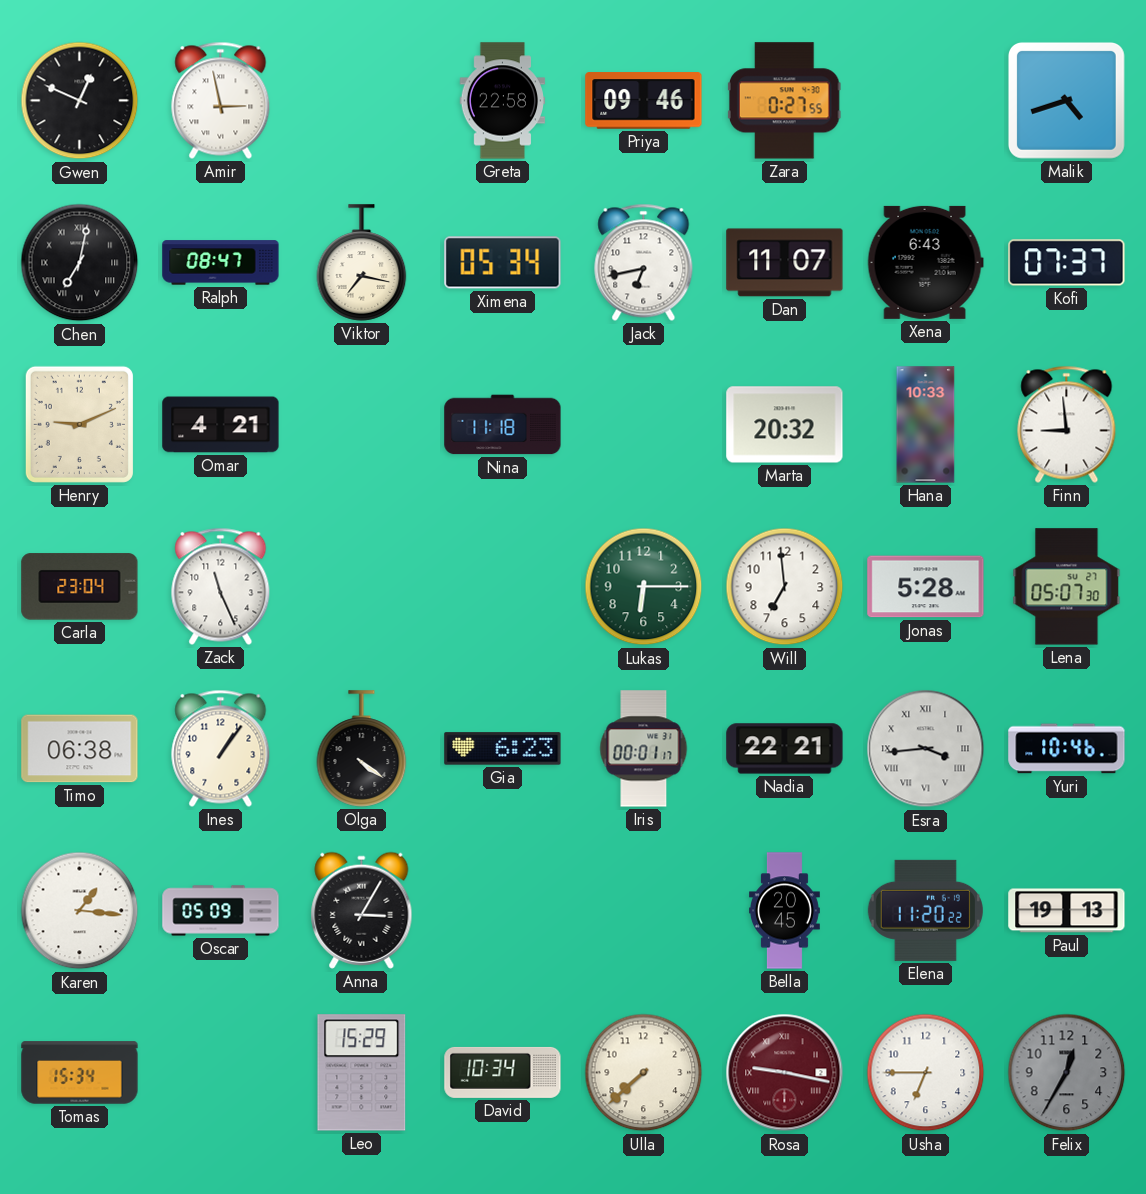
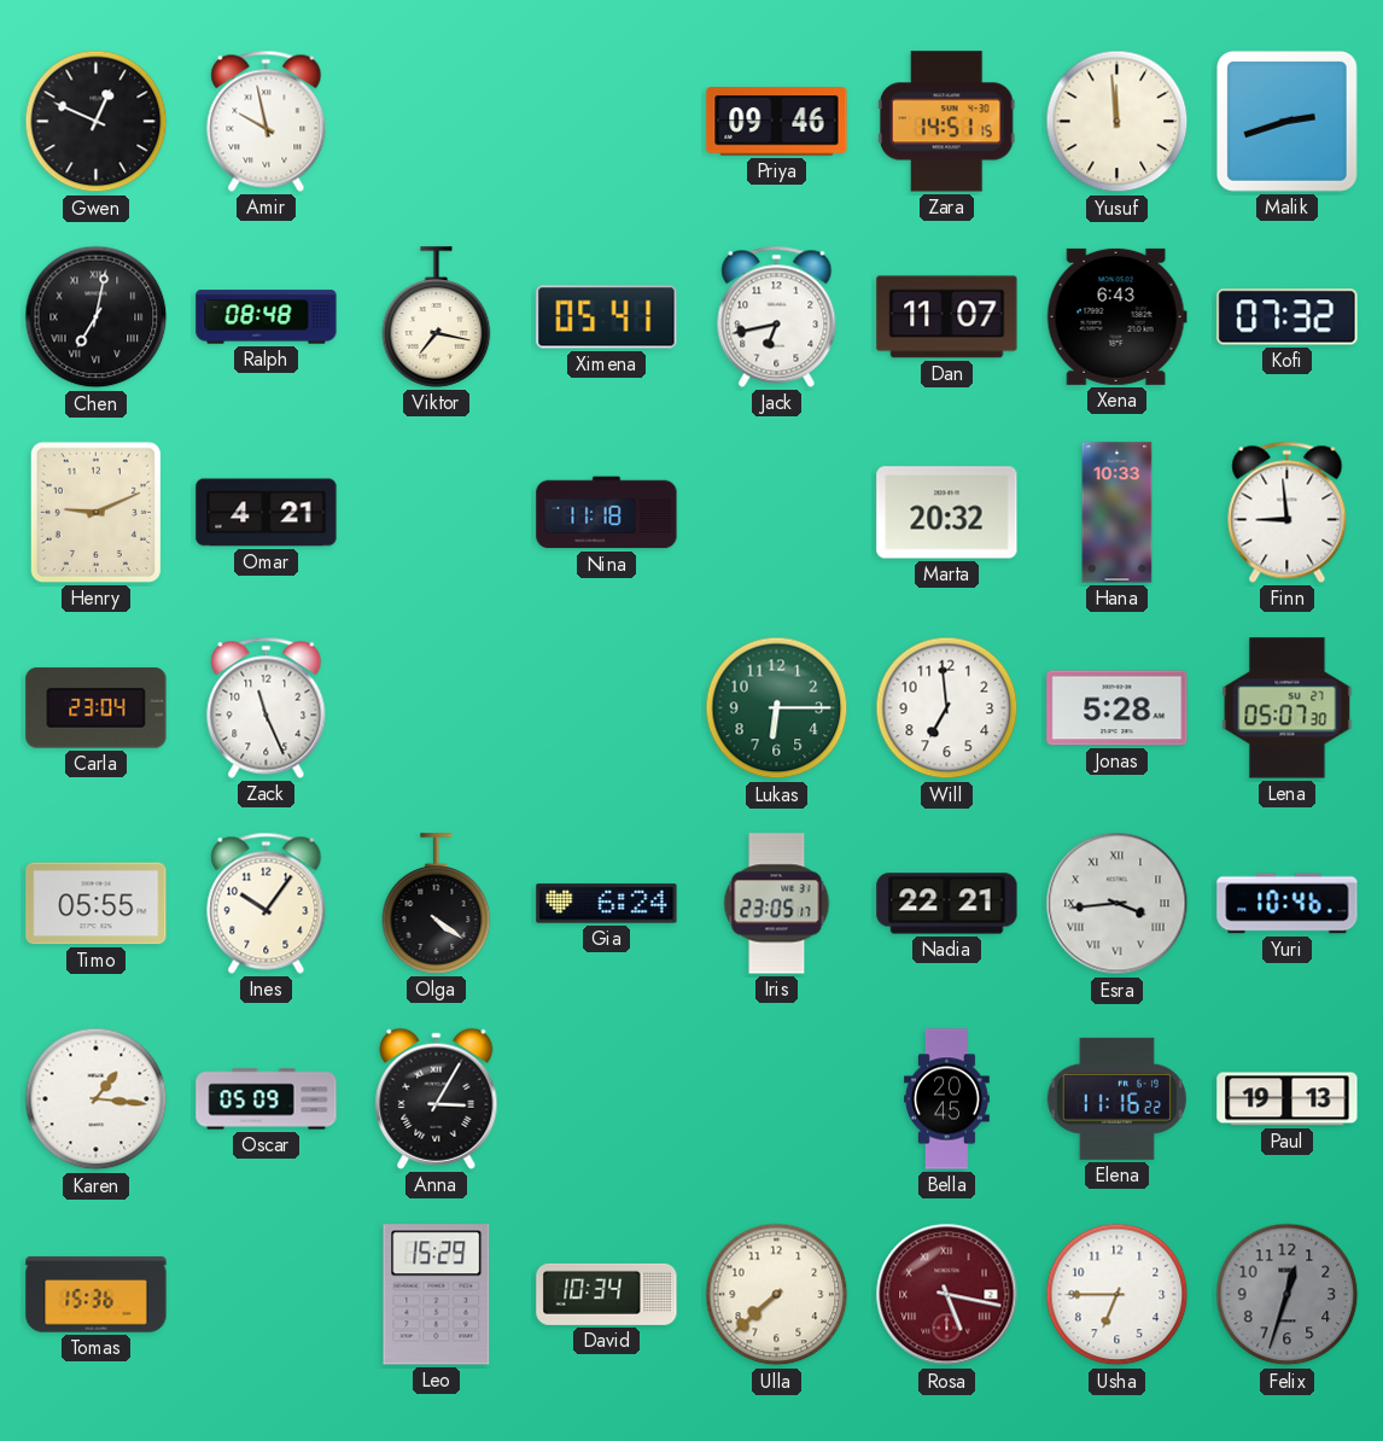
Amir: 2:58 -> 9:58 (267, 121)
Greta: 22:58 -> none (503, 101)
Zara: 0:27 -> 14:51 (946, 122)
Yusuf: none -> 11:59 (1118, 122)
Malik: 4:42 -> 2:42 (1286, 121)
Ralph: 08:47 -> 08:48 (267, 317)
Ximena: 05:34 -> 05:41 (607, 317)
Kofi: 07:37 -> 07:32 (1288, 317)
Timo: 06:38 -> 05:55 (97, 904)
Ines: 1:06 -> 10:06 (267, 903)
Gia: 6:23 -> 6:24 (607, 904)
Iris: 00:01 -> 23:05 (777, 904)
Elena: 11:20 -> 11:16 (1116, 1098)
Tomas: 15:34 -> 15:36 (97, 1295)
Rosa: 9:17 -> 5:17 (947, 1295)
Felix: 12:35 -> 12:33 (1288, 1295)
